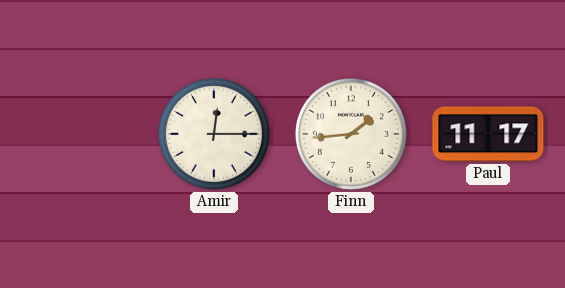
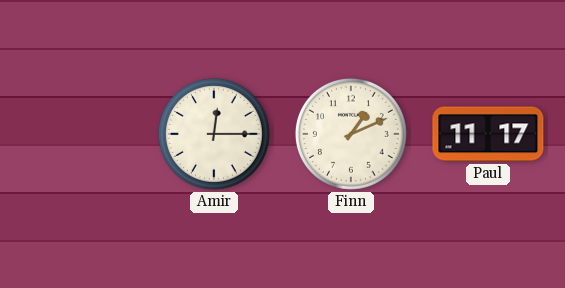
Finn: 1:44 -> 1:11 (351, 134)
